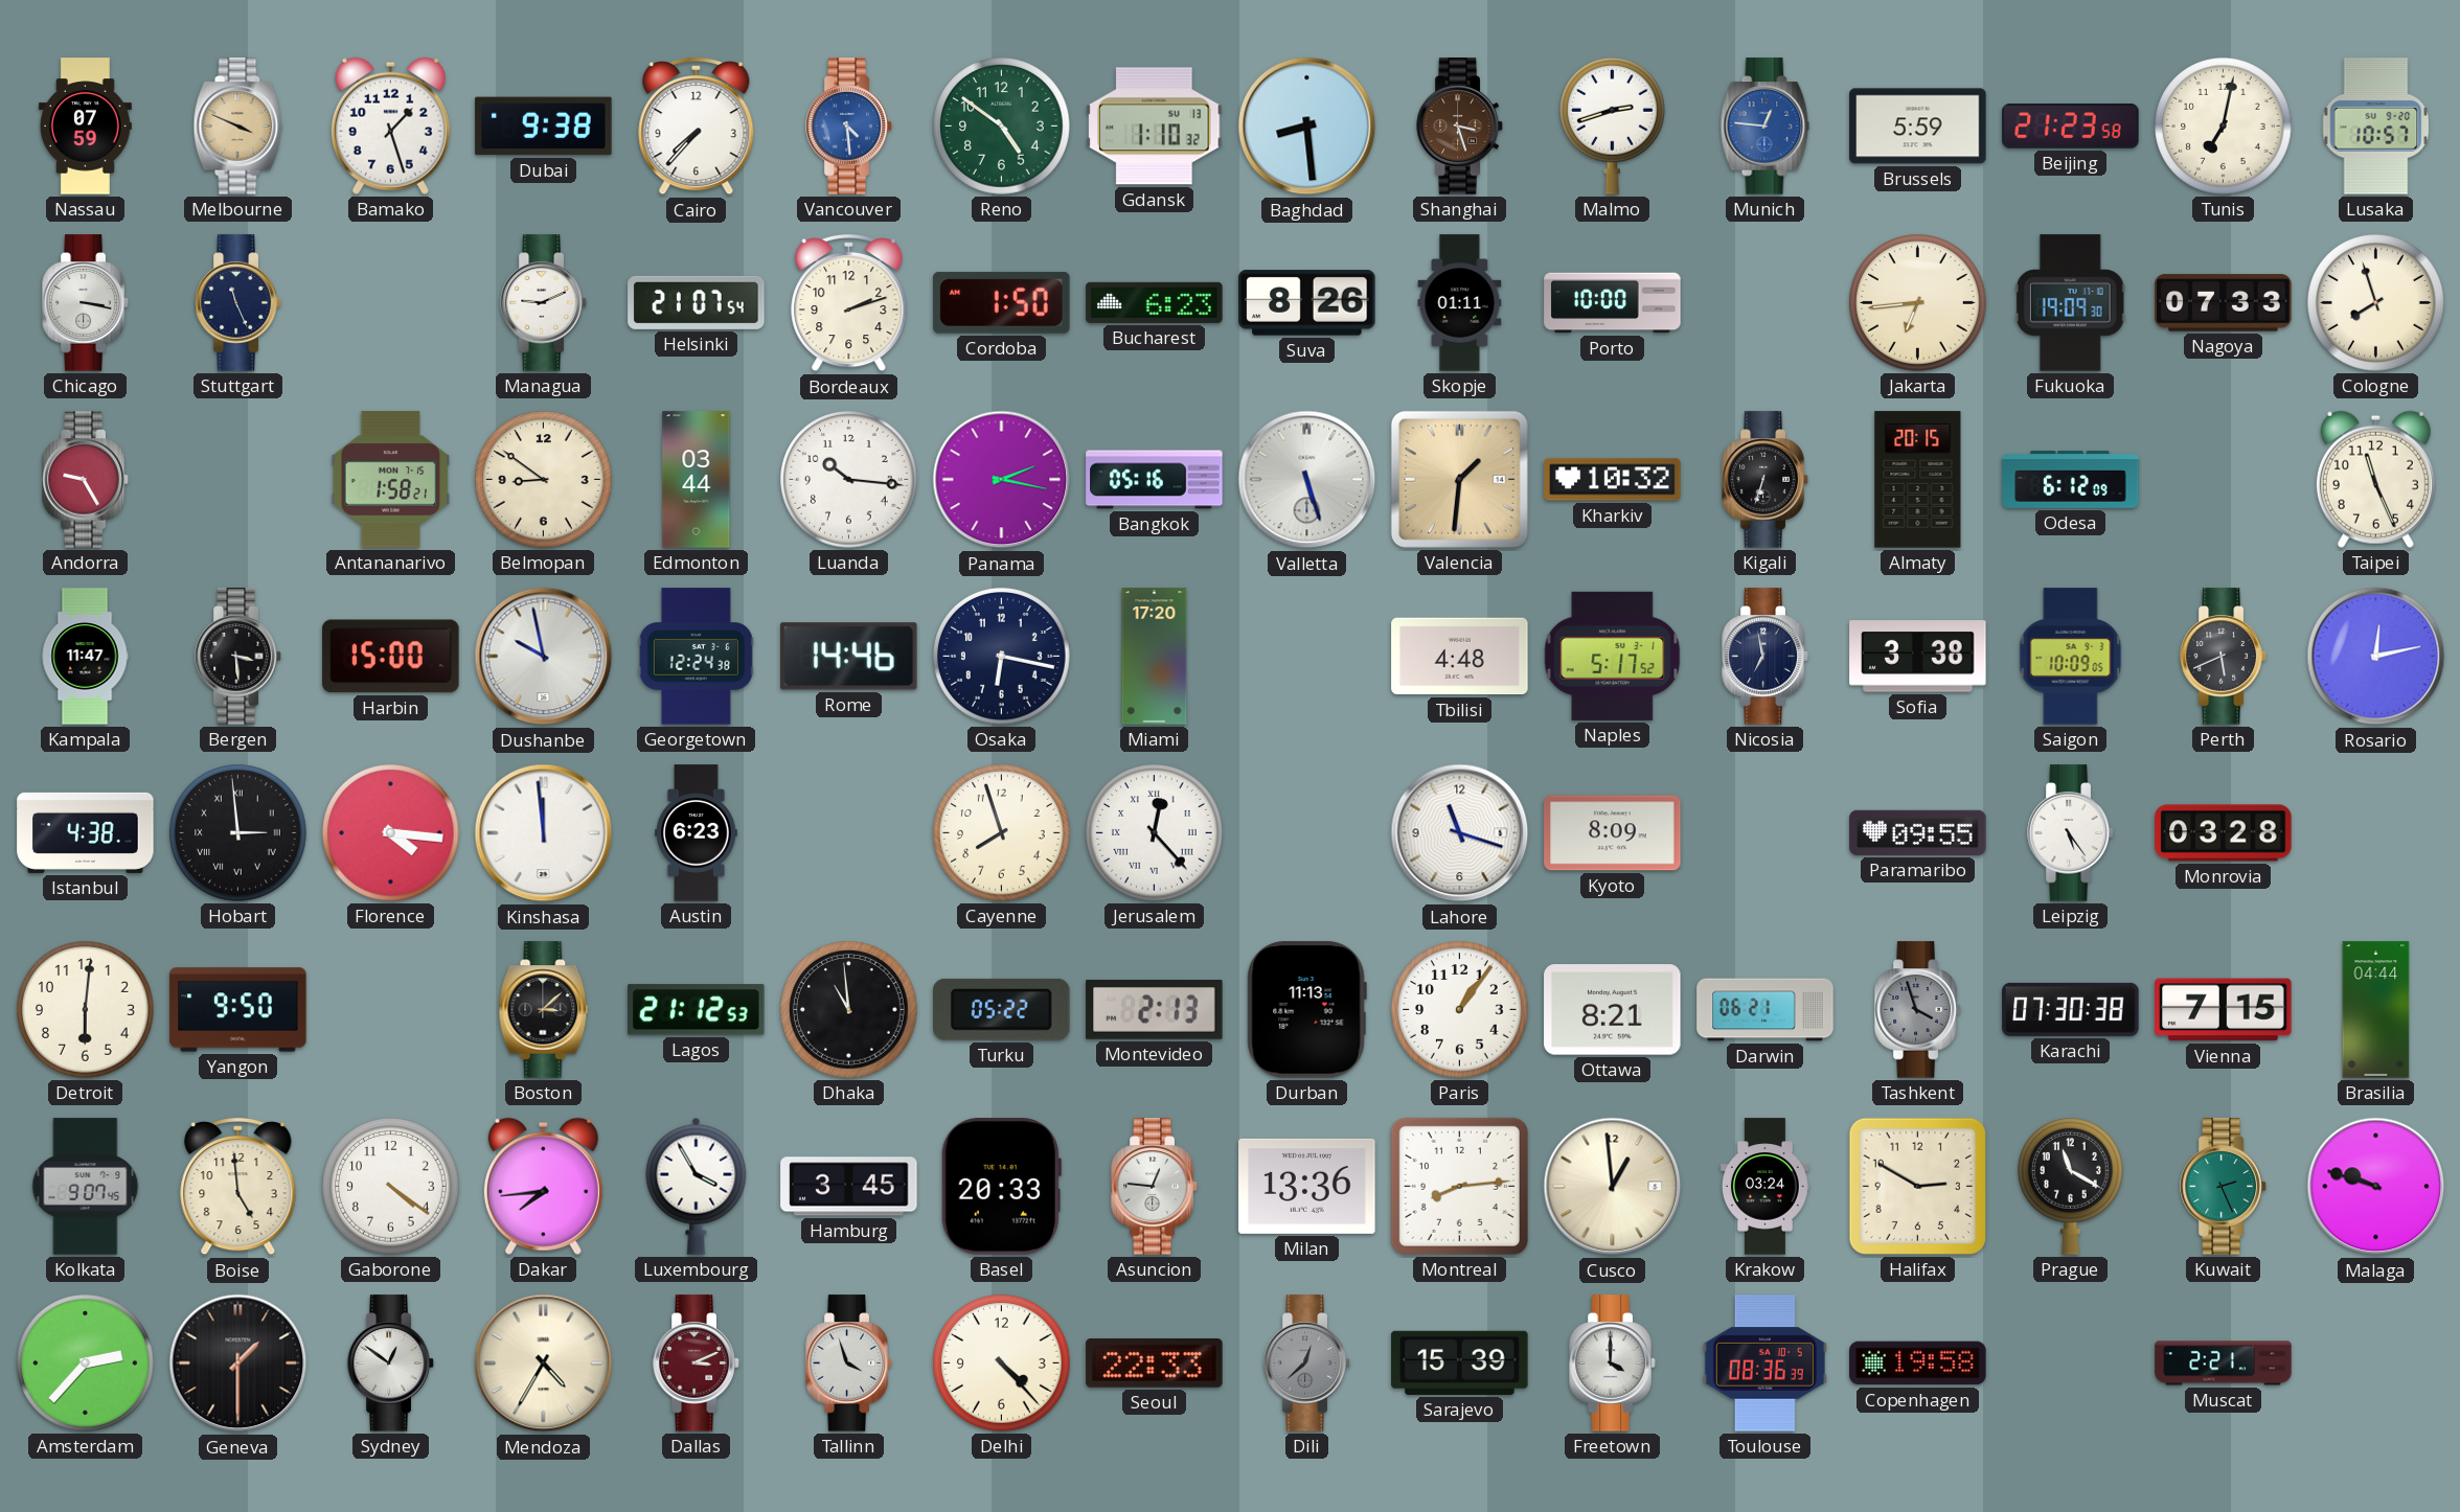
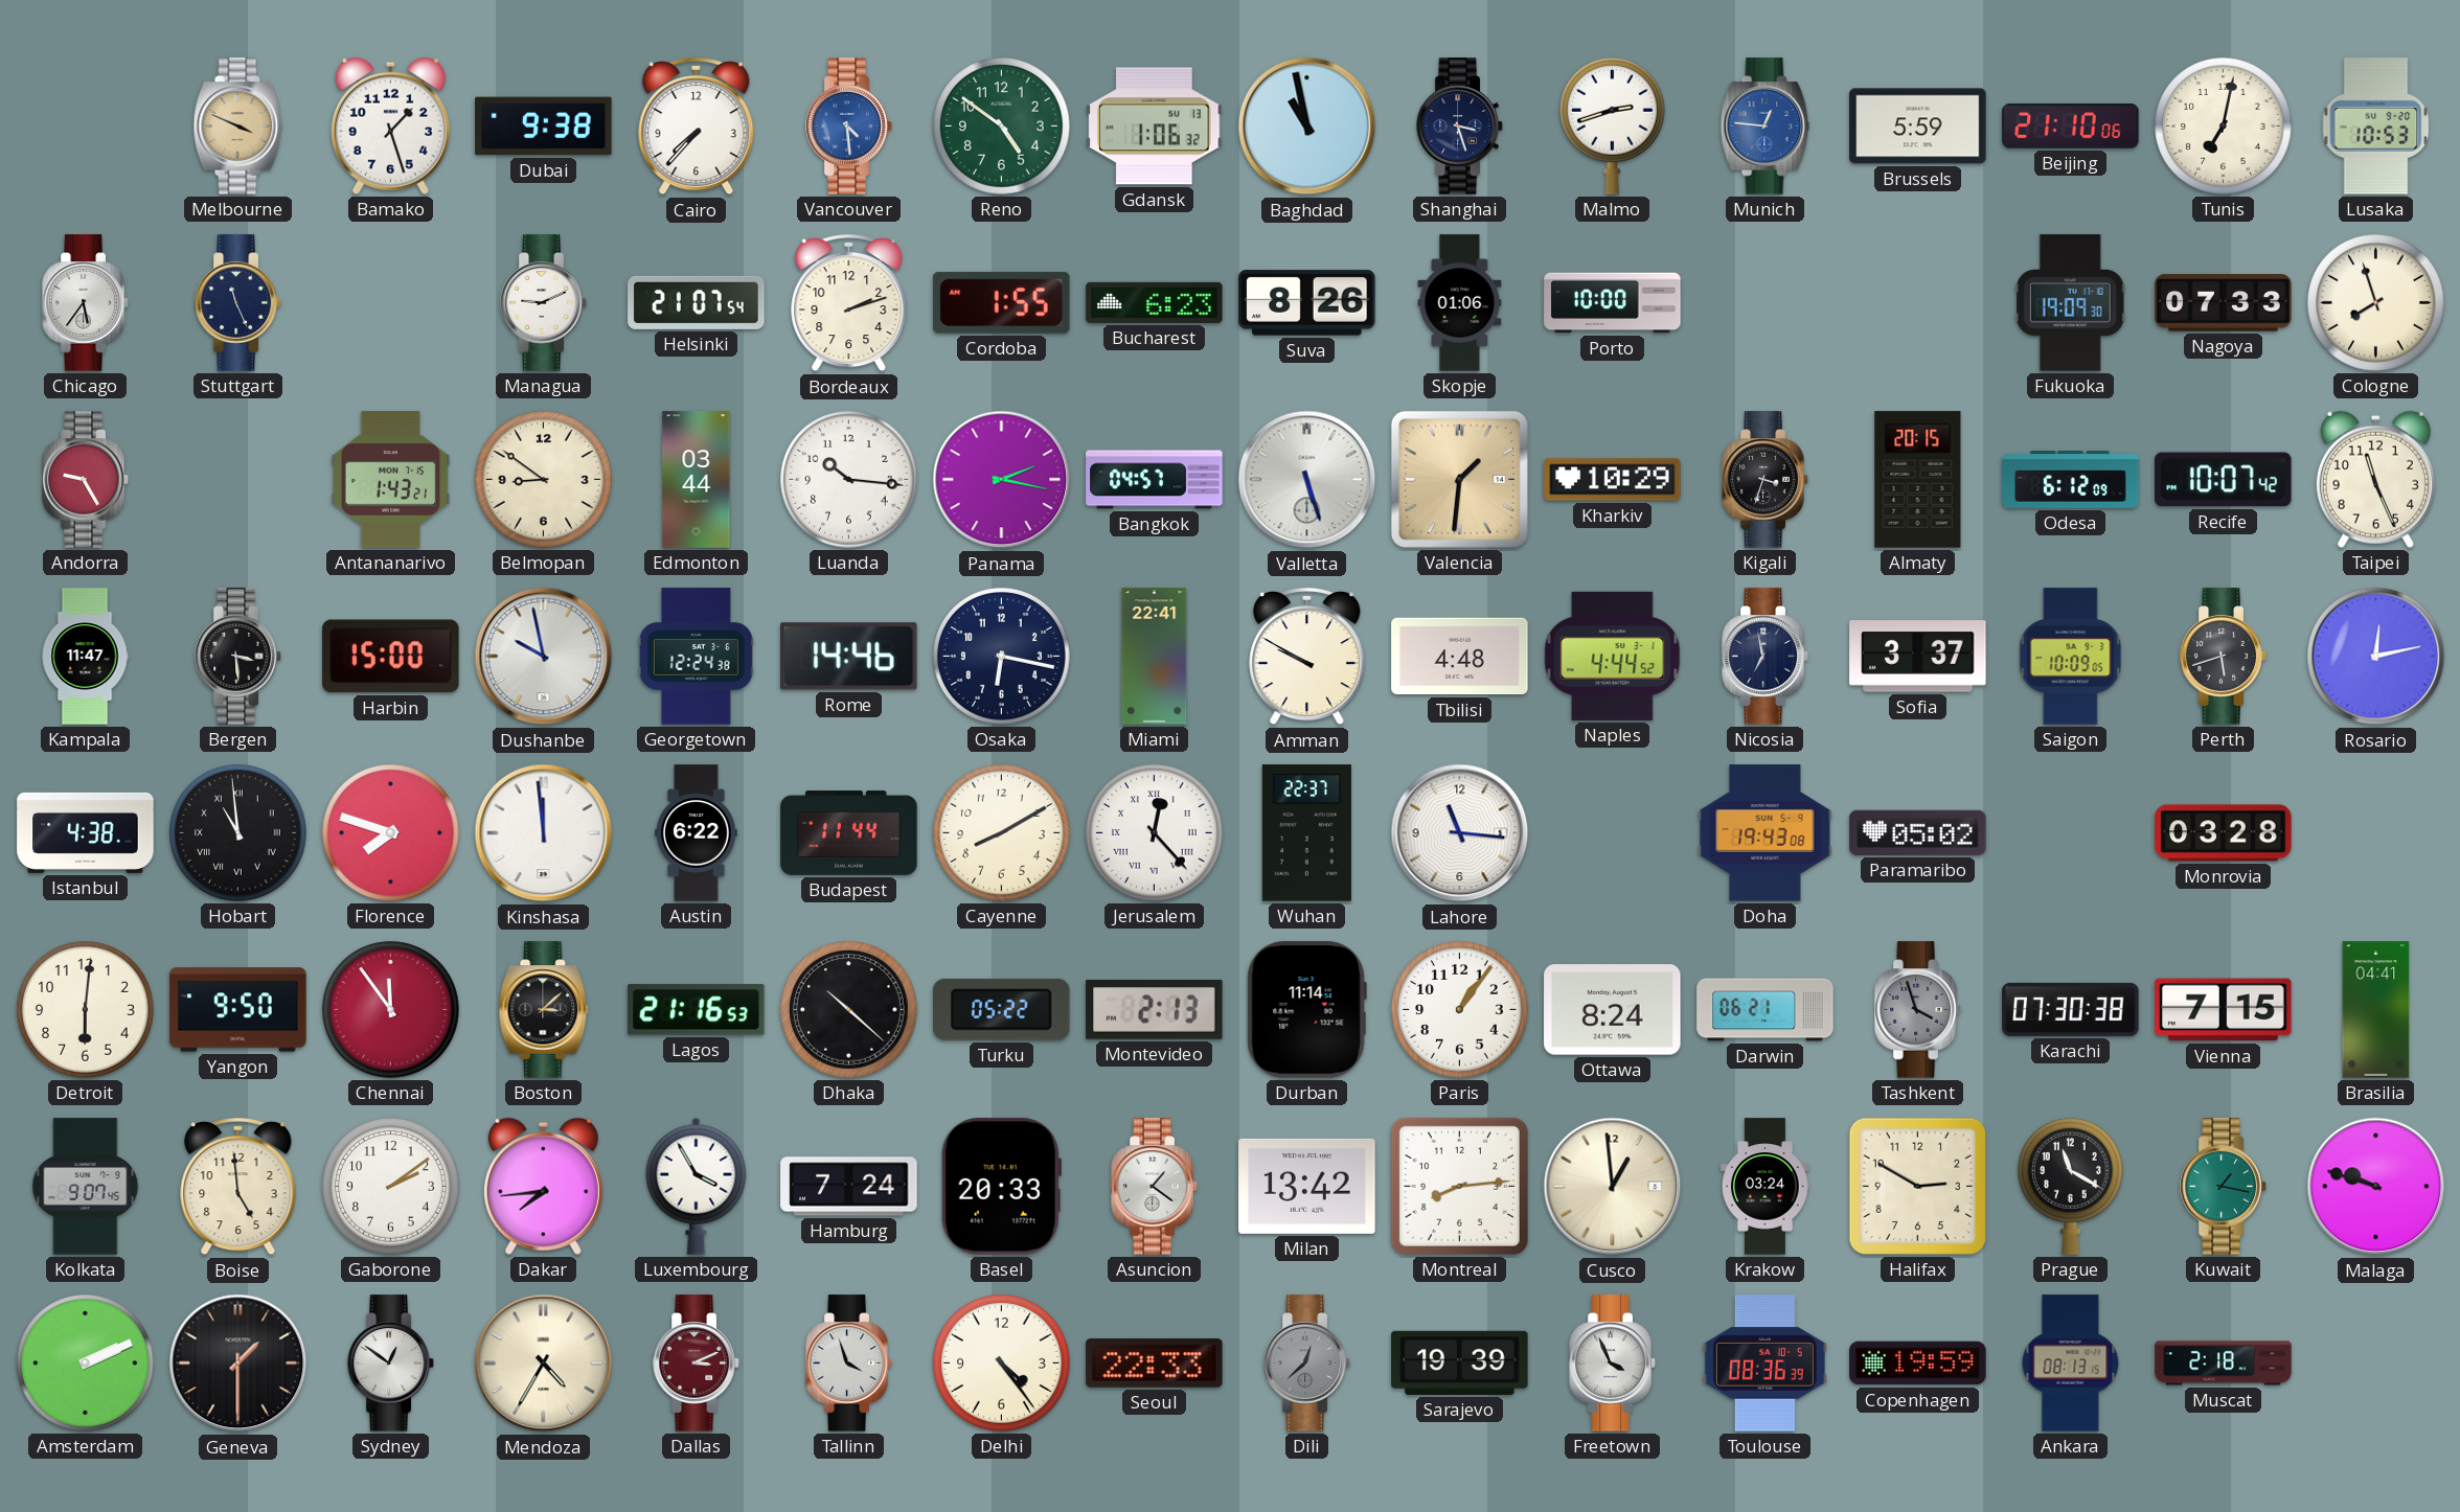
Nassau: 07:59 -> none (85, 127)
Gdansk: 1:10 -> 1:06 (1155, 127)
Baghdad: 8:29 -> 10:58 (1307, 127)
Shanghai dial: brown -> navy (1460, 127)
Beijing: 21:23 -> 21:10 (2071, 127)
Lusaka: 10:57 -> 10:53 (2376, 127)
Chicago: 3:17 -> 5:36 (86, 303)
Cordoba: 1:50 -> 1:55 (1002, 302)
Skopje: 01:11 -> 01:06 (1460, 303)
Jakarta: 6:44 -> none (1918, 303)
Antananarivo: 1:58 -> 1:43 (391, 480)
Bangkok: 05:16 -> 04:57 (1155, 480)
Kharkiv: 10:32 -> 10:29 (1613, 480)
Kigali: 6:33 -> 3:33 (1766, 480)
Recife: none -> 10:07 (2224, 480)
Miami: 17:20 -> 22:41 (1155, 657)
Amman: none -> 9:50 (1307, 658)
Naples: 5:17 -> 4:44 (1613, 656)
Sofia: 3:38 -> 3:37 (1918, 657)
Perth: 5:41 -> 5:42 (2224, 657)
Hobart: 2:59 -> 10:59 (238, 833)
Florence: 4:16 -> 7:48 (391, 833)
Austin: 6:23 -> 6:22 (697, 833)
Budapest: none -> 11:44 (849, 833)
Cayenne: 7:57 -> 8:10 (1002, 833)
Wuhan: none -> 22:37 (1306, 833)
Lahore: 11:18 -> 11:16 (1460, 833)
Kyoto: 8:09 -> none (1613, 833)
Doha: none -> 19:43 (1766, 833)
Paramaribo: 09:55 -> 05:02 (1918, 832)
Leipzig: 5:24 -> none (2071, 833)
Chennai: none -> 11:54 (391, 1010)
Lagos: 21:12 -> 21:16 (697, 1010)
Dhaka: 10:59 -> 10:22 (849, 1010)
Durban: 11:13 -> 11:14 (1306, 1010)
Ottawa: 8:21 -> 8:24 (1613, 1010)
Brasilia: 04:44 -> 04:41 (2376, 1010)
Gaborone: 4:21 -> 2:09 (391, 1187)
Hamburg: 3:45 -> 7:24 (849, 1187)
Asuncion: 12:46 -> 1:21 (1155, 1187)
Milan: 13:36 -> 13:42 (1307, 1186)
Kuwait: 2:26 -> 1:17 (2224, 1187)
Amsterdam: 2:37 -> 2:11 (86, 1364)
Delhi: 4:23 -> 4:24 (1002, 1364)
Sarajevo: 15:39 -> 19:39 (1460, 1362)
Freetown: 4:00 -> 3:56 (1613, 1364)
Copenhagen: 19:58 -> 19:59 (1918, 1364)
Ankara: none -> 08:13 (2071, 1364)
Muscat: 2:21 -> 2:18 (2224, 1364)
